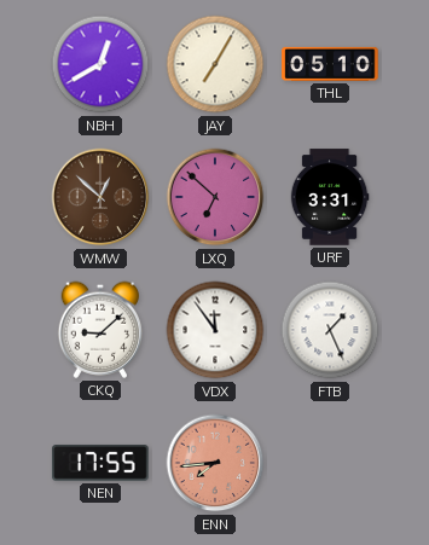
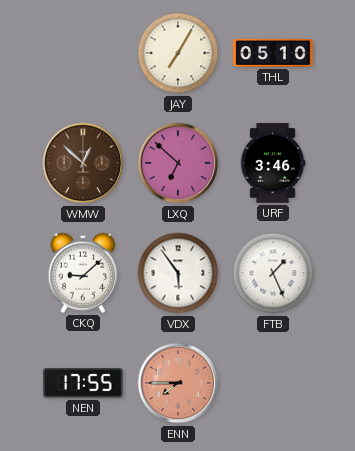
NBH: 12:40 -> none (100, 64)
URF: 3:31 -> 3:46 (273, 163)
VDX: 11:54 -> 5:54 (178, 273)
ENN: 7:44 -> 7:45 (178, 383)
